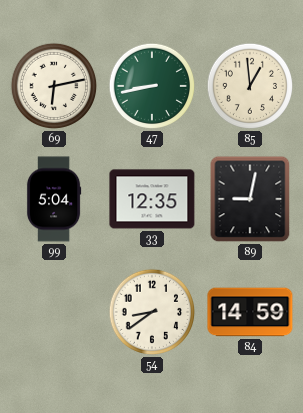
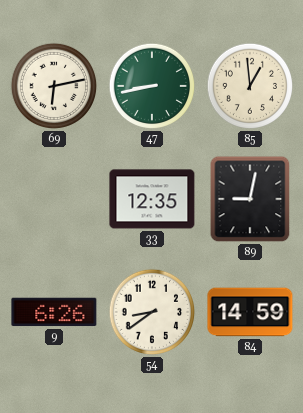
99: 5:04 -> none (54, 199)
9: none -> 6:26 (54, 312)
